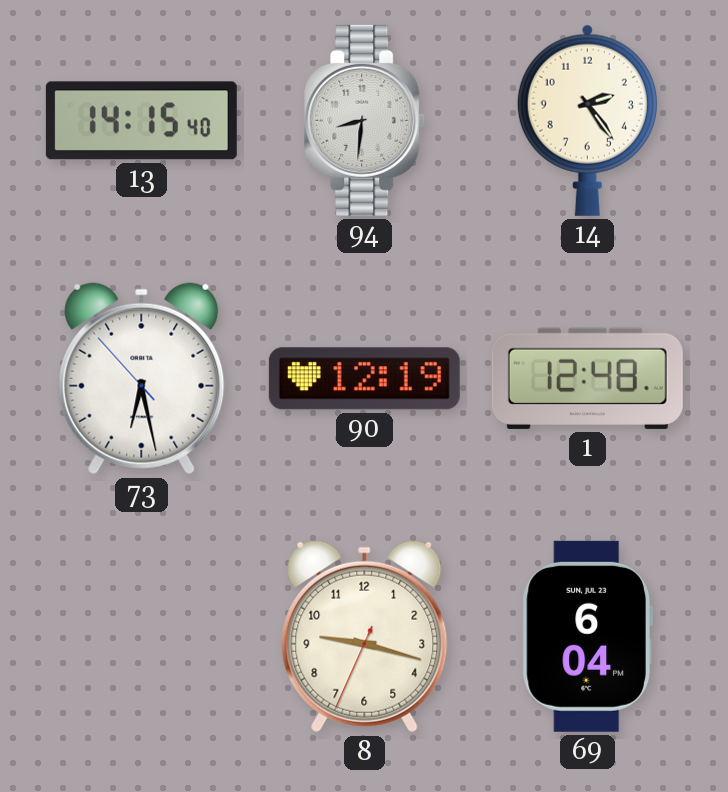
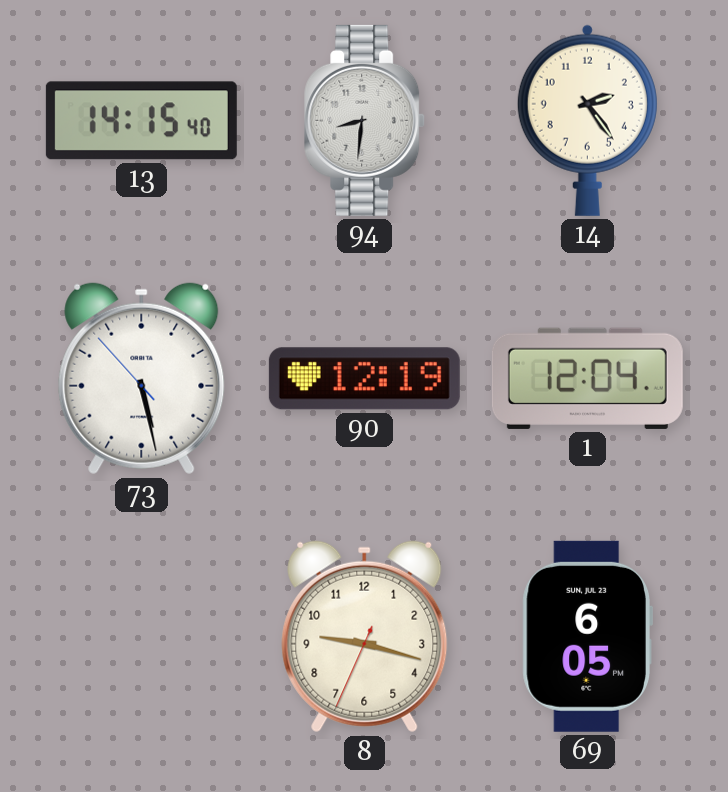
73: 6:27 -> 5:27 (142, 379)
1: 12:48 -> 12:04 (587, 378)
69: 6:04 -> 6:05 (587, 636)
